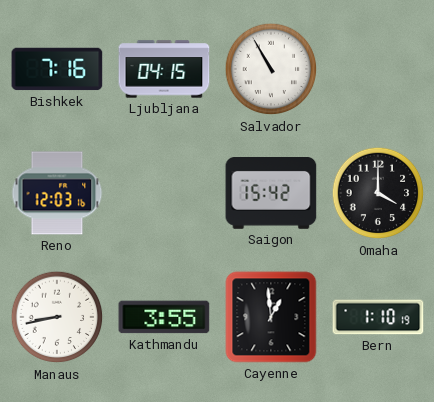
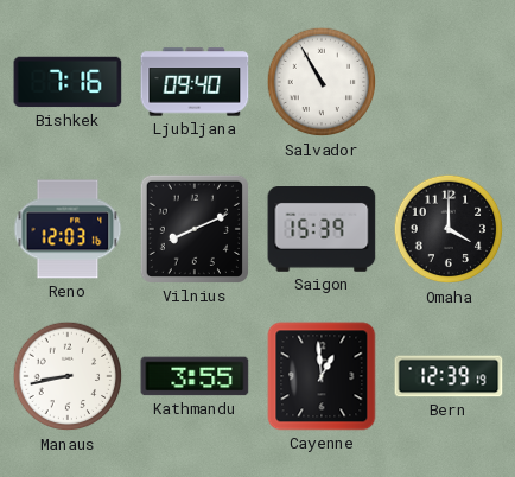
Ljubljana: 04:15 -> 09:40 (195, 82)
Vilnius: none -> 8:11 (195, 229)
Saigon: 15:42 -> 15:39 (322, 230)
Bern: 1:10 -> 12:39 (449, 376)
